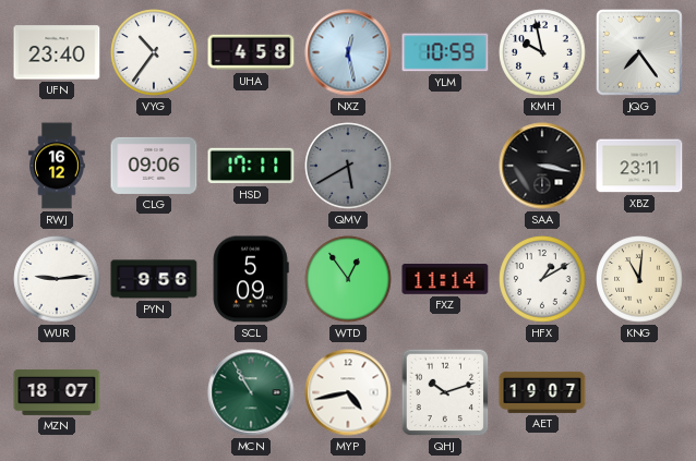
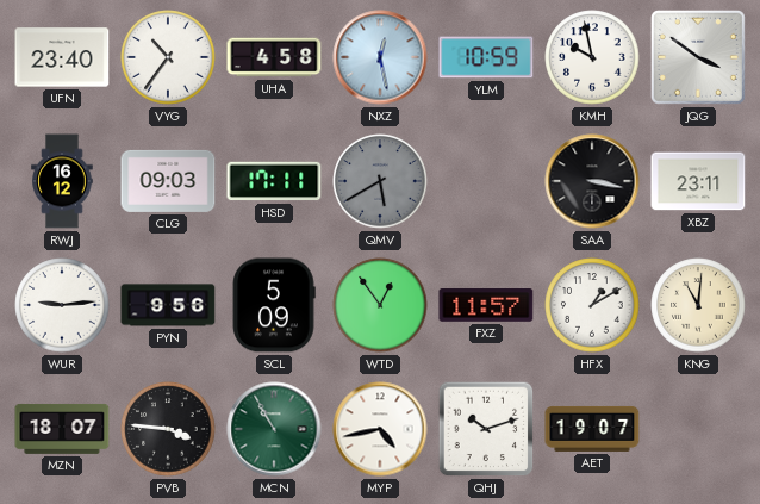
JQG: 7:24 -> 3:51 (698, 57)
CLG: 09:06 -> 09:03 (168, 181)
FXZ: 11:14 -> 11:57 (486, 306)
PVB: none -> 3:46 (168, 429)
